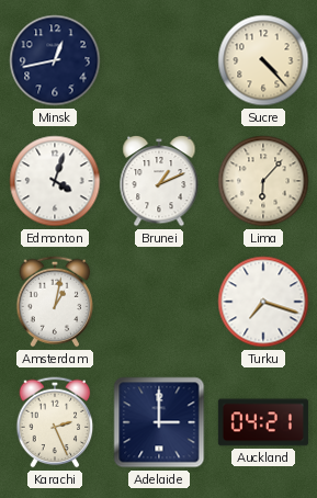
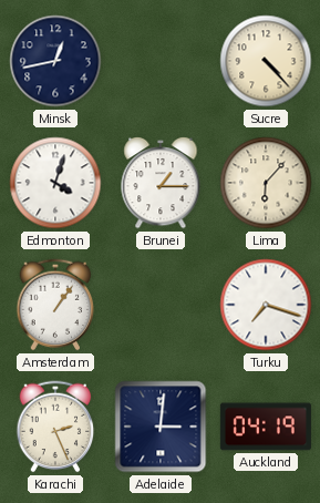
Brunei: 1:11 -> 1:15 (161, 183)
Amsterdam: 1:02 -> 1:06 (55, 305)
Adelaide: 3:00 -> 3:01 (161, 427)
Auckland: 04:21 -> 04:19 (266, 427)
